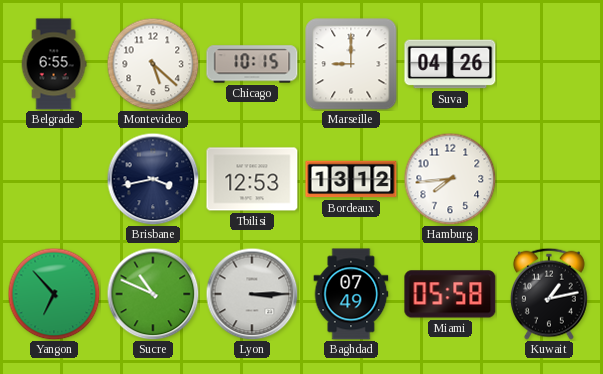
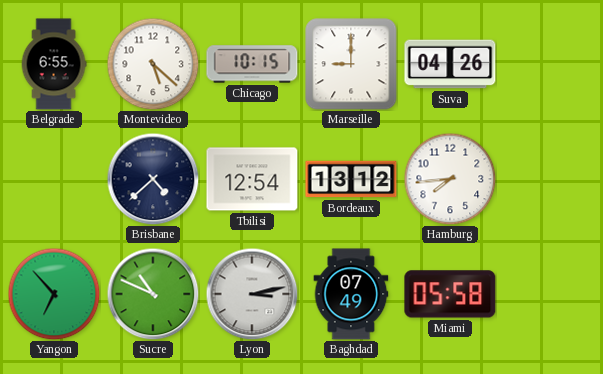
Brisbane: 3:43 -> 4:38 (153, 179)
Tbilisi: 12:53 -> 12:54 (252, 179)
Lyon: 3:15 -> 3:13 (252, 294)
Kuwait: 1:13 -> none (549, 294)
